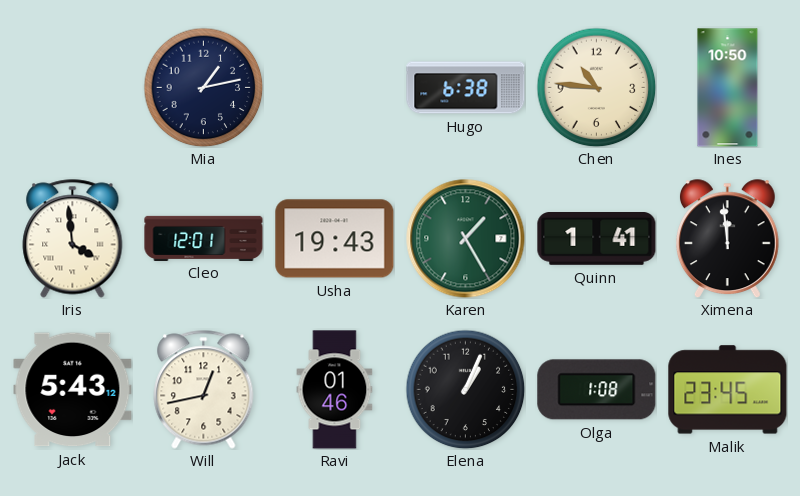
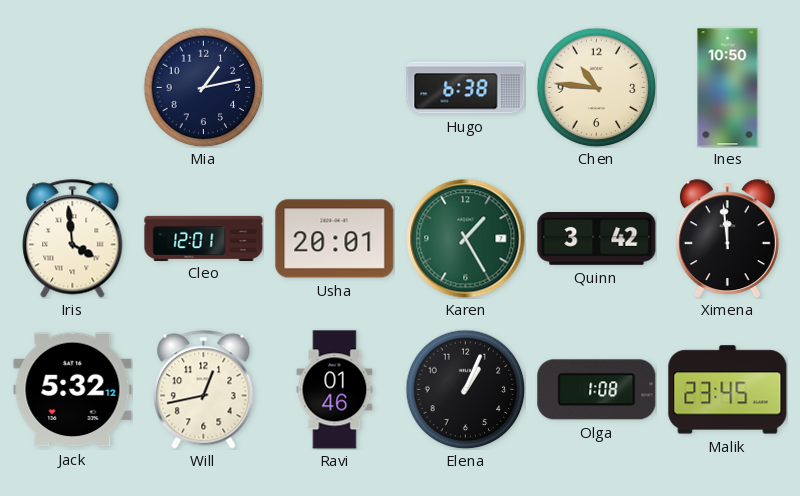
Usha: 19:43 -> 20:01 (335, 239)
Quinn: 1:41 -> 3:42 (597, 239)
Jack: 5:43 -> 5:32 (73, 390)
